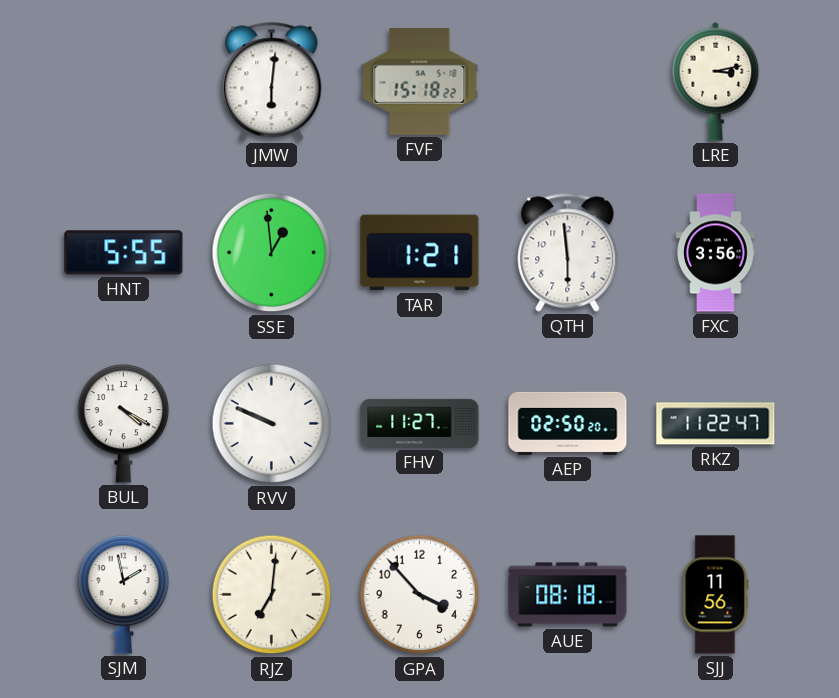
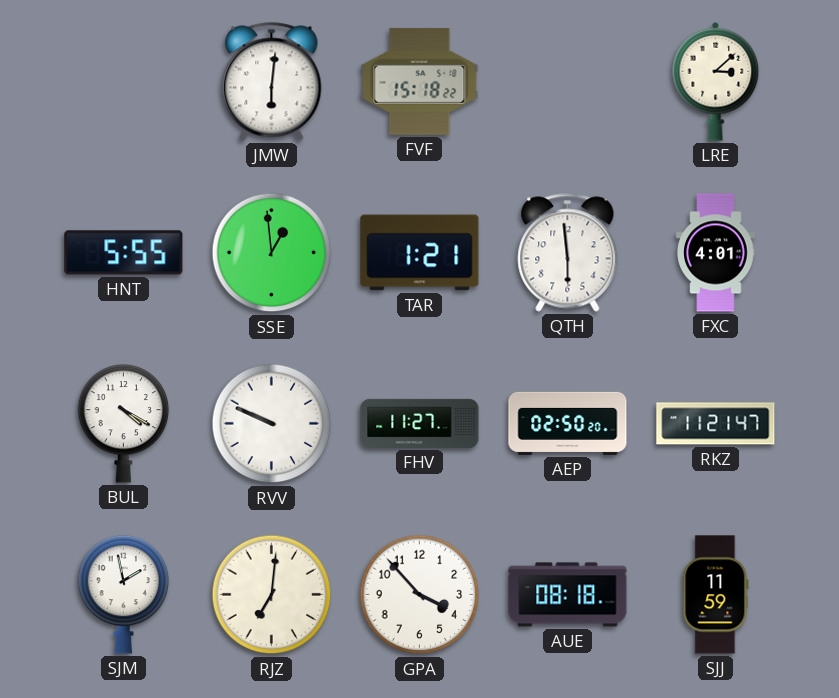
LRE: 3:13 -> 3:08 (716, 81)
FXC: 3:56 -> 4:01 (716, 253)
RKZ: 11:22 -> 11:21 (716, 424)
SJJ: 11:56 -> 11:59 (716, 595)
